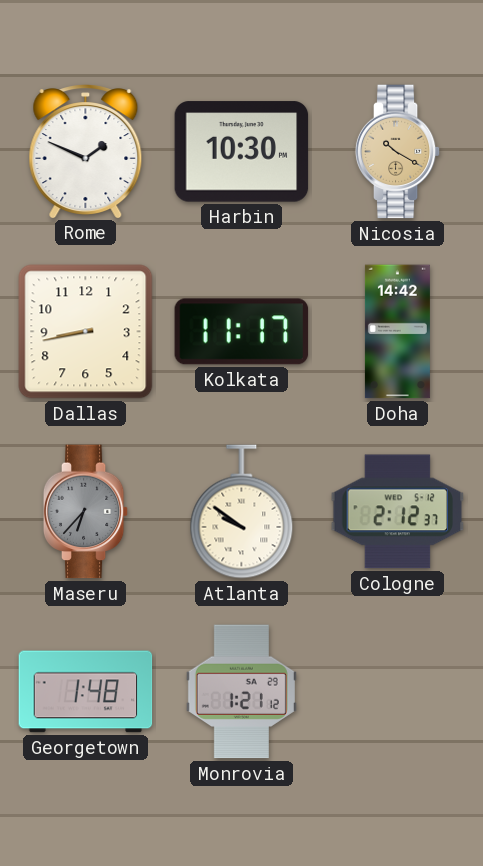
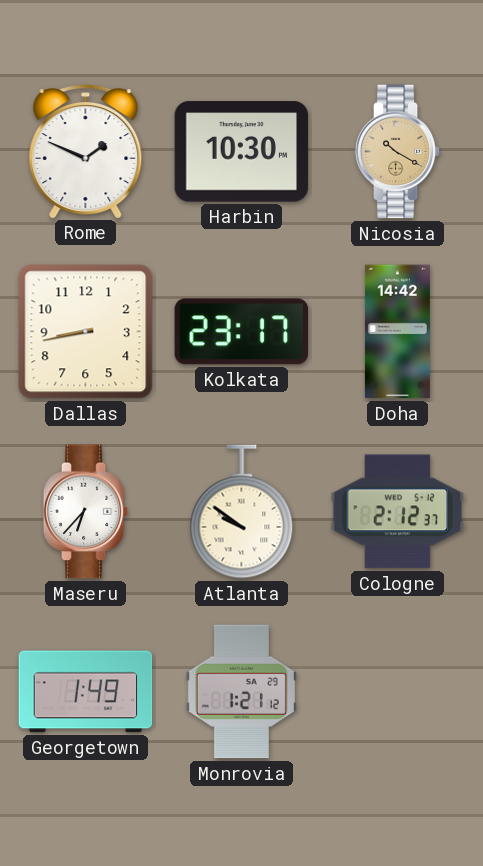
Kolkata: 11:17 -> 23:17 (242, 332)
Maseru dial: grey -> white (86, 512)
Georgetown: 1:48 -> 1:49 (86, 692)
